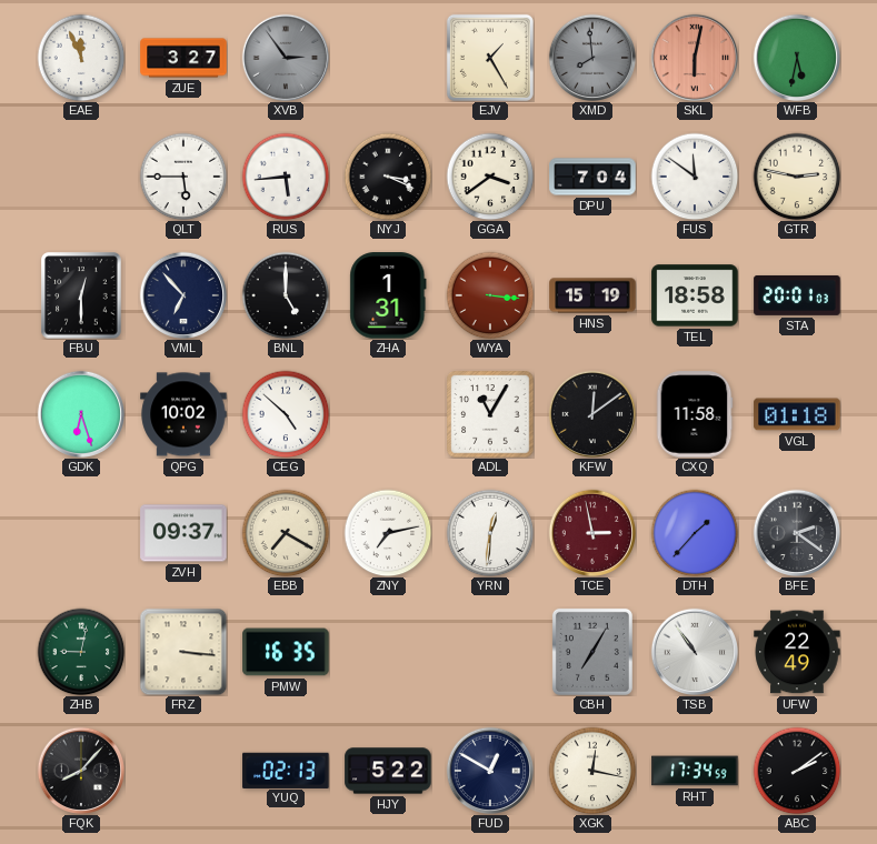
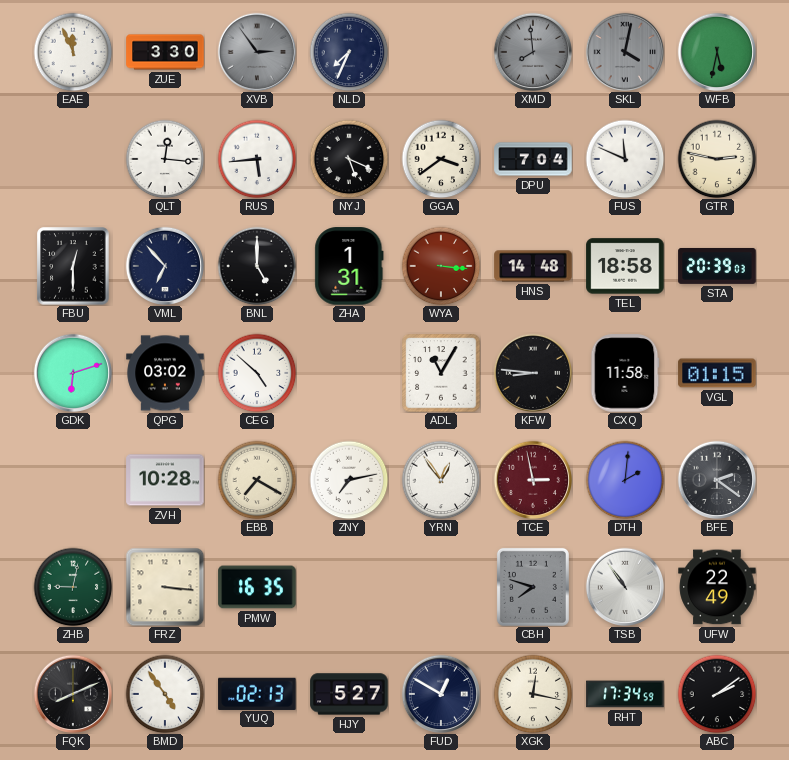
ZUE: 3:27 -> 3:30 (165, 52)
NLD: none -> 7:34 (349, 52)
EJV: 1:25 -> none (490, 58)
SKL: 6:02 -> 4:02 (625, 52)
SKL dial: salmon -> grey (625, 52)
QLT: 5:45 -> 12:16 (165, 159)
NYJ: 3:19 -> 5:19 (349, 159)
FUS: 11:51 -> 11:49 (625, 159)
HNS: 15:19 -> 14:48 (533, 266)
STA: 20:01 -> 20:39 (717, 266)
GDK: 6:27 -> 6:12 (73, 373)
QPG: 10:02 -> 03:02 (165, 373)
KFW: 12:09 -> 8:46 (533, 373)
VGL: 01:18 -> 01:15 (717, 373)
ZVH: 09:37 -> 10:28 (165, 480)
YRN: 12:31 -> 12:54 (441, 480)
DTH: 1:37 -> 2:01 (625, 480)
CBH: 7:05 -> 7:48 (533, 587)
FQK: 8:07 -> 8:11 (73, 694)
BMD: none -> 4:54 (165, 694)
HJY: 5:22 -> 5:27 (349, 694)
